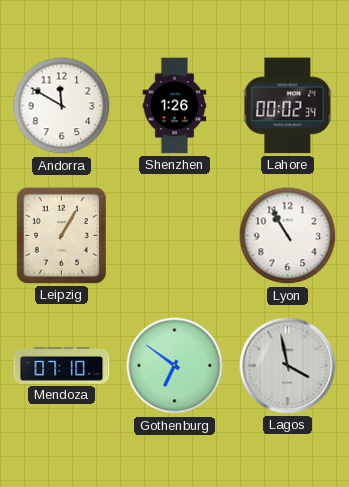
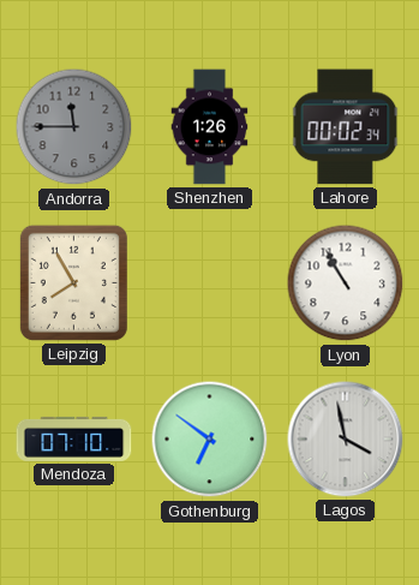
Andorra: 11:50 -> 11:45 (74, 127)
Andorra dial: white -> grey (74, 127)
Leipzig: 1:05 -> 7:55 (73, 282)
